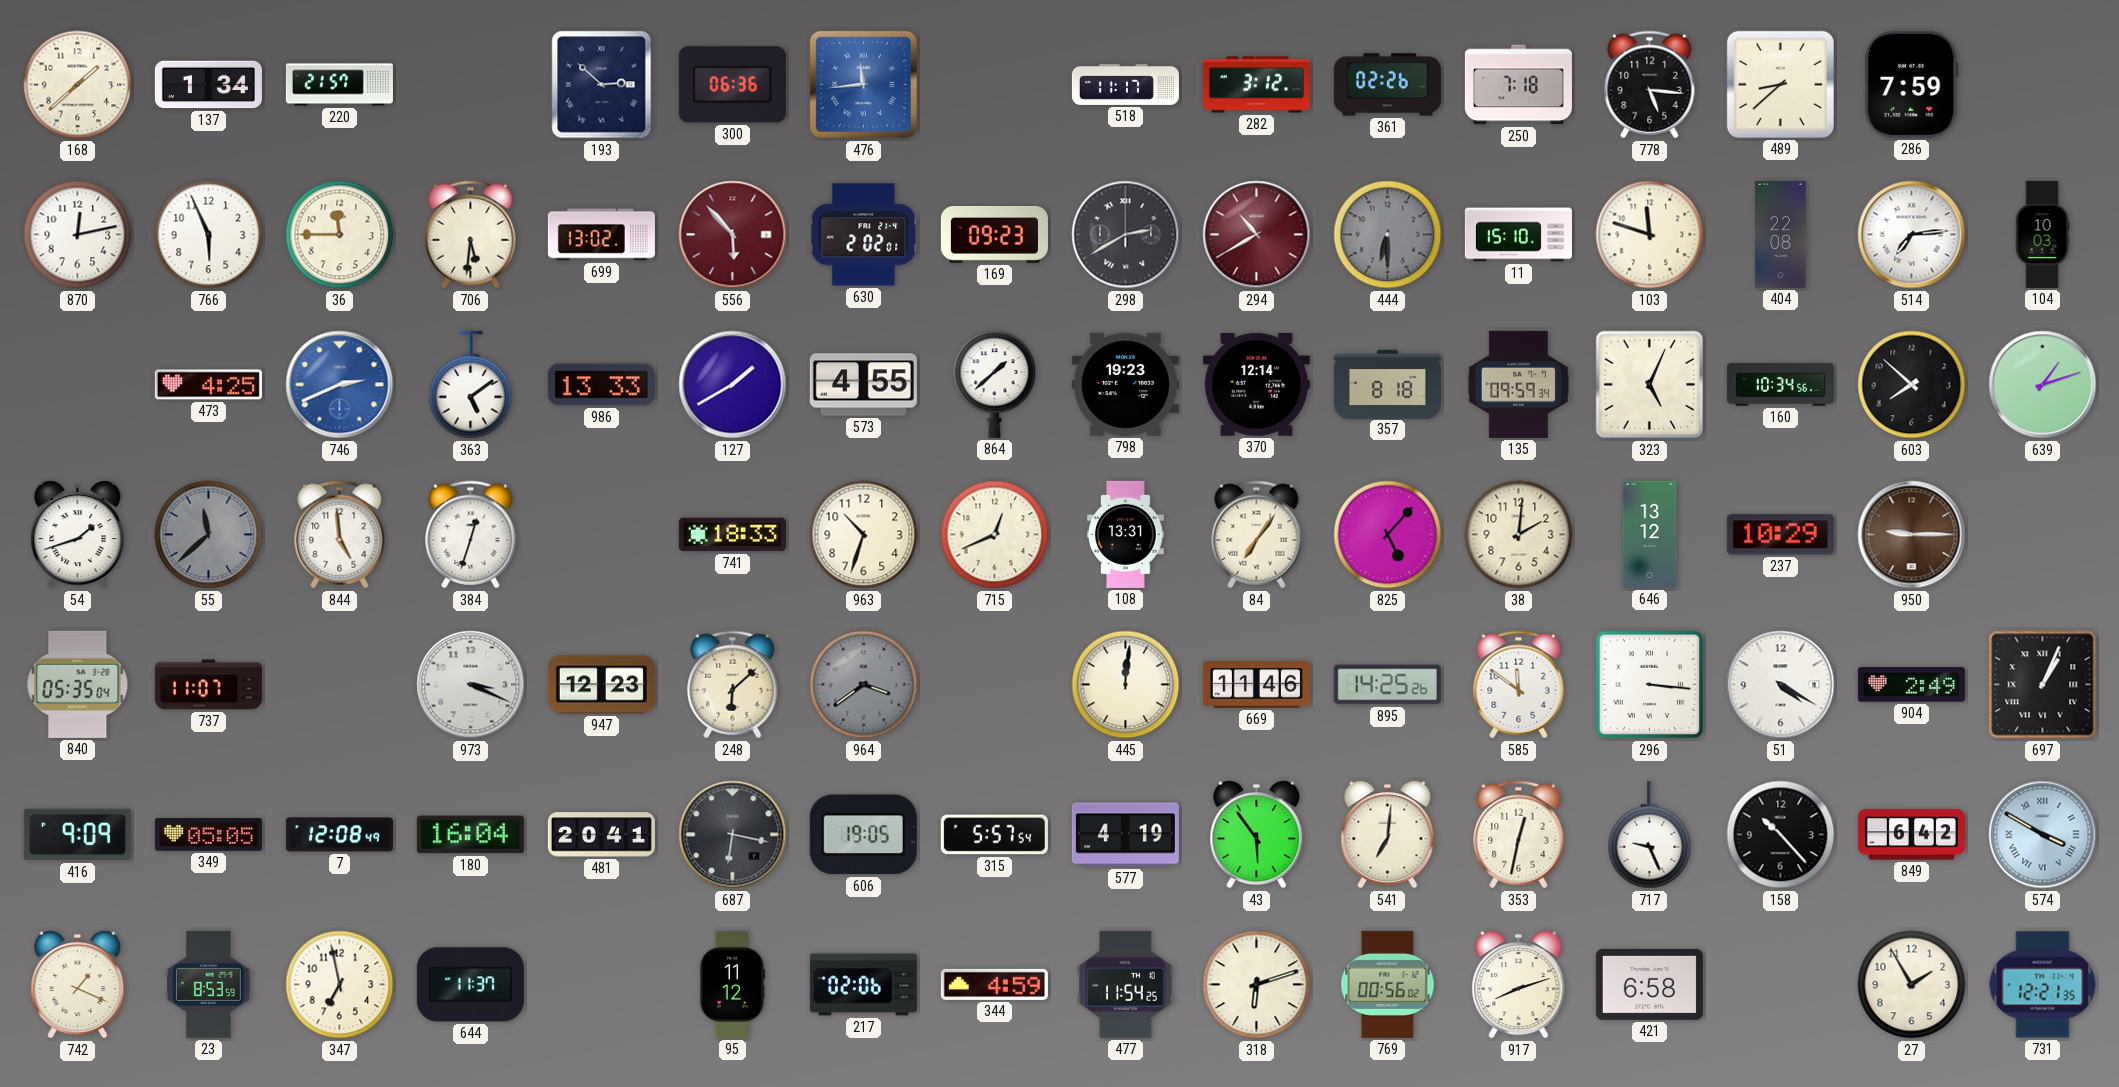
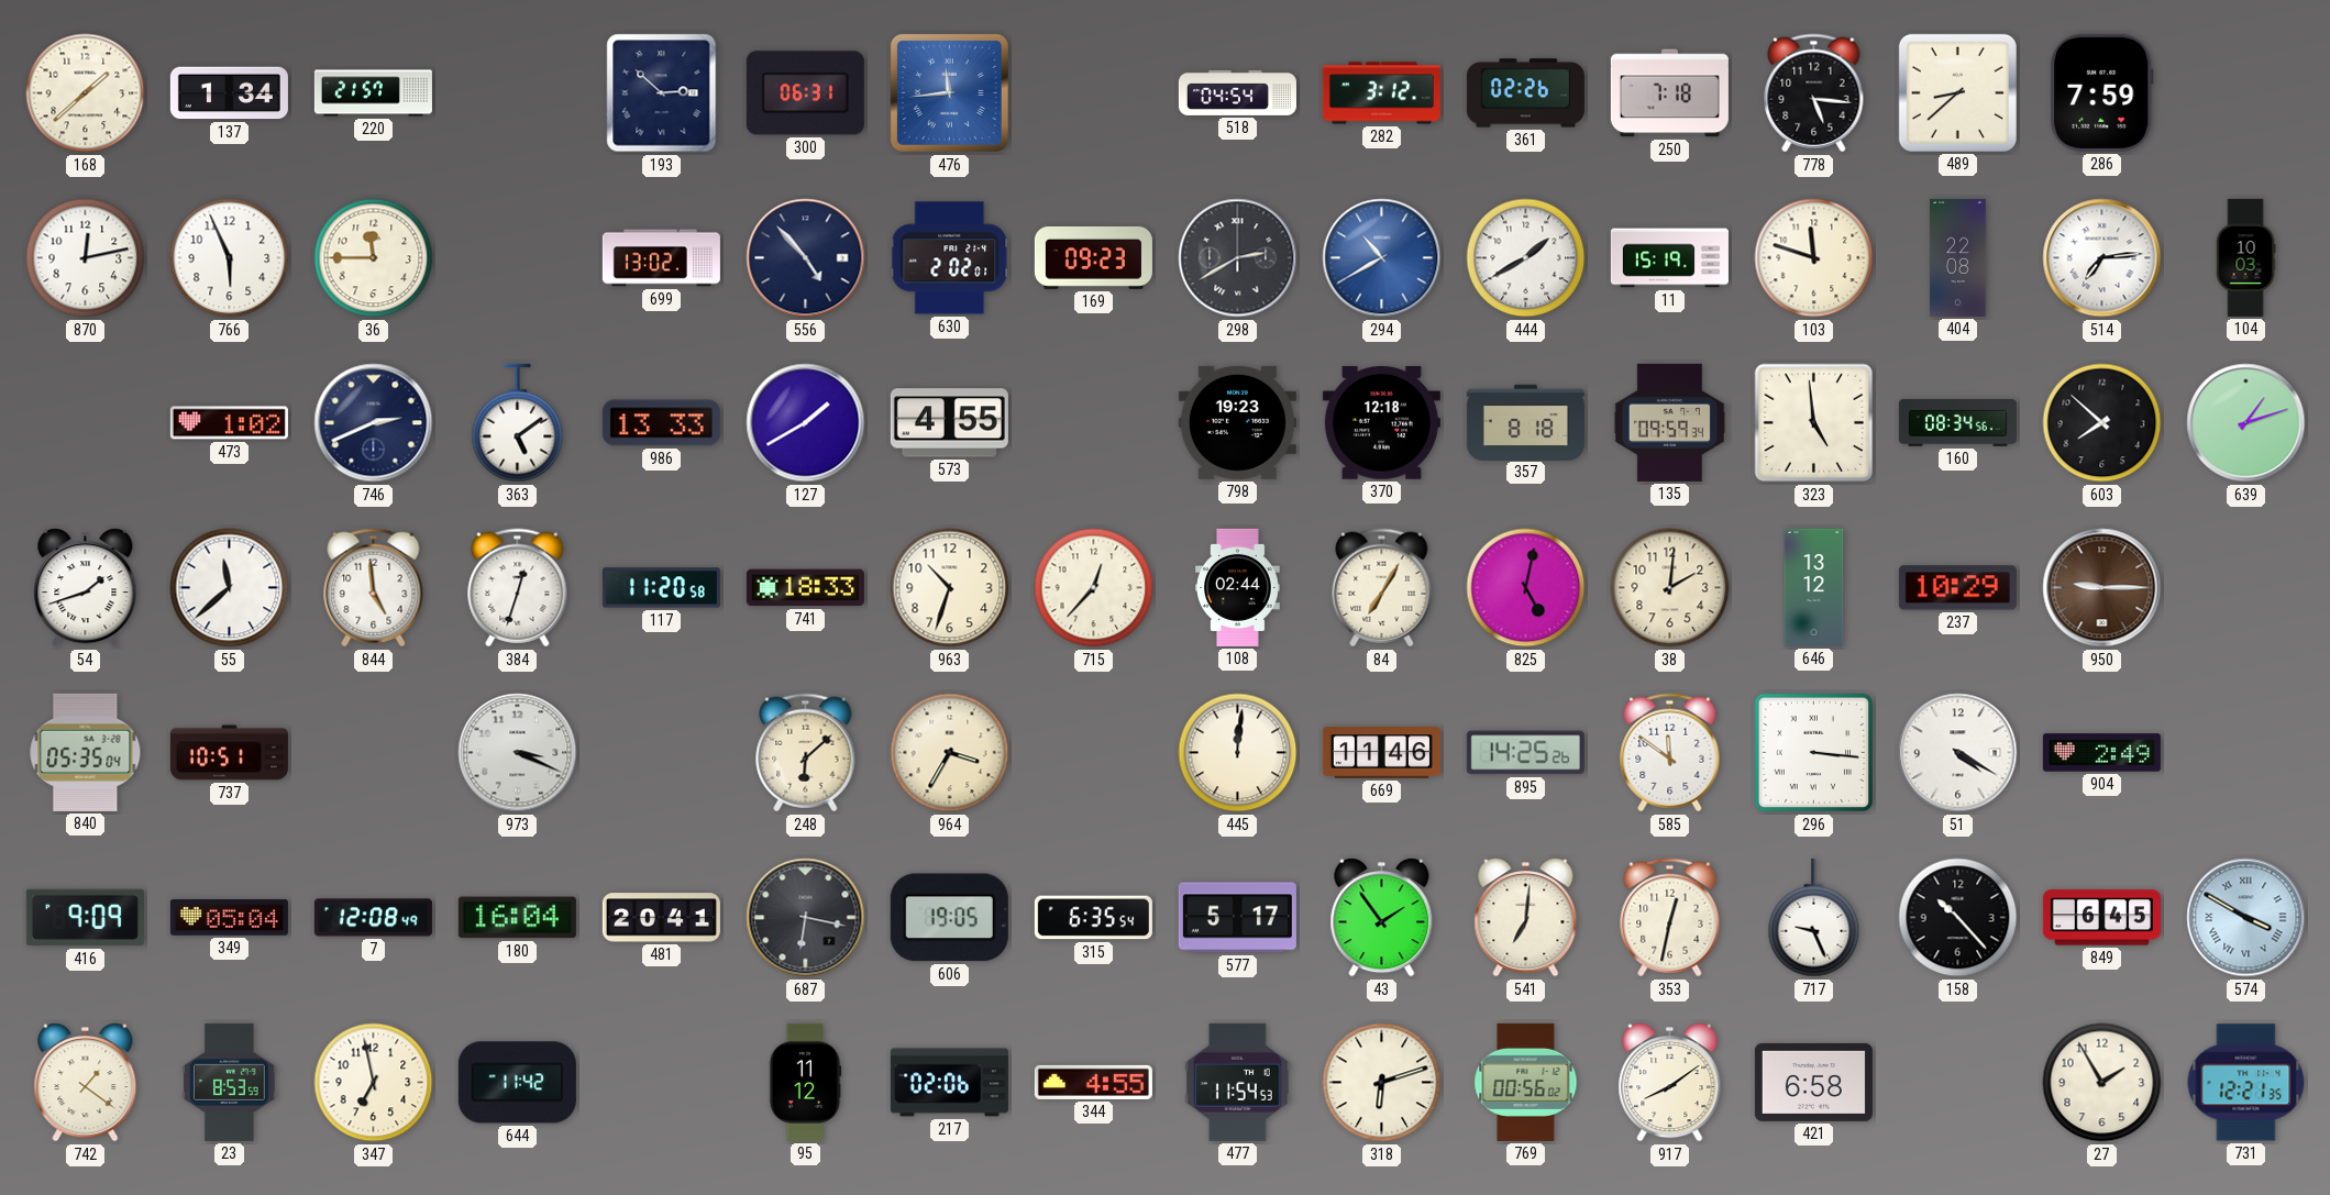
300: 06:36 -> 06:31 (805, 93)
518: 11:17 -> 04:54 (1237, 92)
706: 5:31 -> none (471, 235)
556: 5:53 -> 4:53 (806, 258)
556 dial: burgundy -> navy (806, 258)
294 dial: burgundy -> blue (1382, 258)
444: 6:30 -> 1:40 (1526, 258)
444 dial: grey -> white (1526, 258)
11: 15:10 -> 15:19 (1669, 258)
473: 4:25 -> 1:02 (229, 423)
746 dial: blue -> navy (374, 423)
864: 1:38 -> none (995, 384)
370: 12:14 -> 12:18 (1381, 423)
323: 5:04 -> 4:59 (1814, 423)
160: 10:34 -> 08:34 (1957, 423)
55 dial: grey -> white (230, 588)
117: none -> 11:20 (661, 588)
715: 12:41 -> 12:37 (1094, 588)
108: 13:31 -> 02:44 (1238, 587)
84: 7:06 -> 7:05 (1382, 588)
825: 5:07 -> 5:02 (1526, 588)
737: 11:07 -> 10:51 (229, 753)
947: 12:23 -> none (601, 685)
964: 3:39 -> 3:35 (950, 753)
964 dial: grey -> cream (950, 753)
697: 1:04 -> none (2043, 685)
349: 05:05 -> 05:04 (229, 918)
315: 5:57 -> 6:35 (1093, 918)
577: 4:19 -> 5:17 (1237, 918)
43: 5:54 -> 1:54 (1382, 918)
849: 6:42 -> 6:45 (2101, 918)
742: 1:19 -> 1:21 (86, 1083)
644: 11:37 -> 11:42 (517, 1083)
344: 4:59 -> 4:55 (1093, 1082)
477: 11:54:25 -> 11:54:53 (1238, 1082)
917: 8:12 -> 8:09 (1670, 1083)
